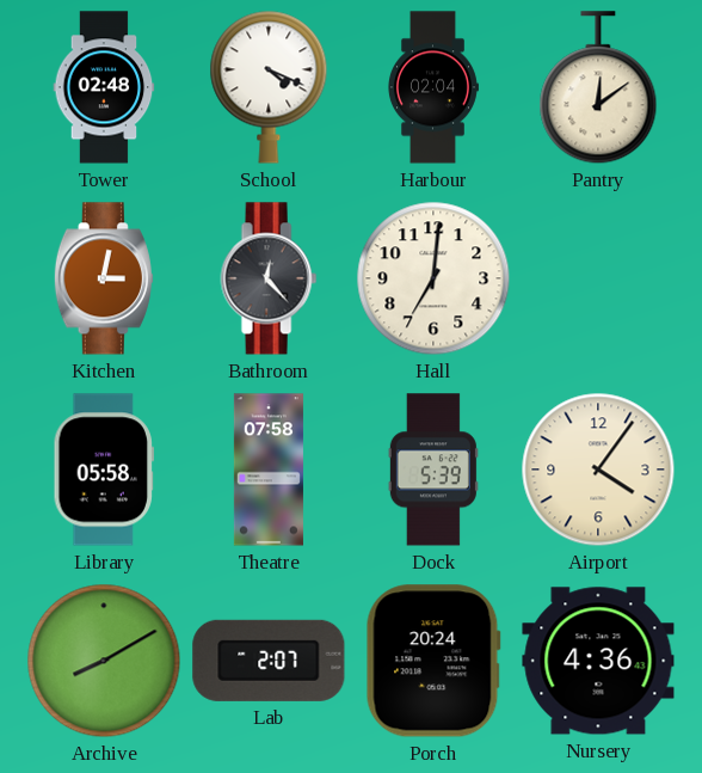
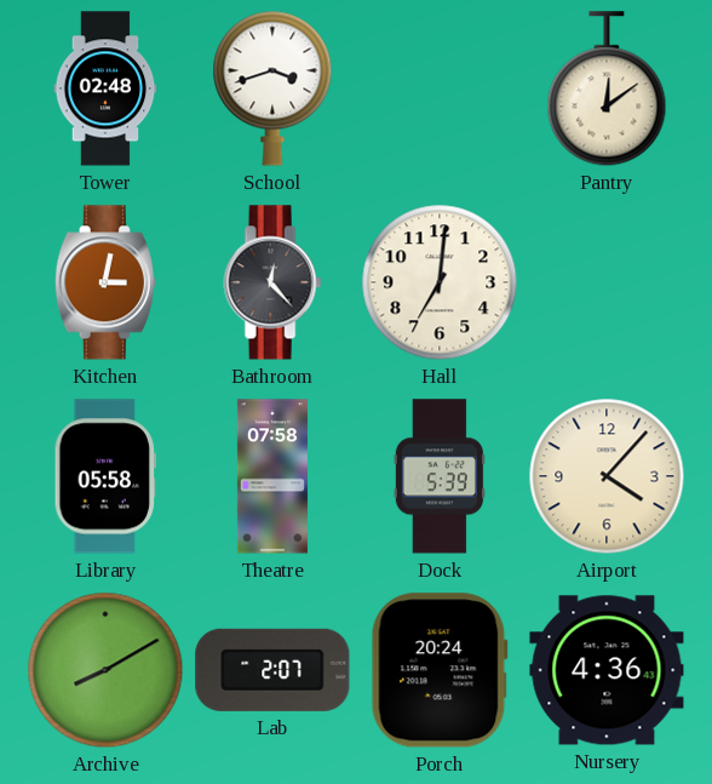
School: 4:19 -> 3:42 (272, 88)
Harbour: 02:04 -> none (432, 87)
Airport: 4:06 -> 4:07 (607, 476)
